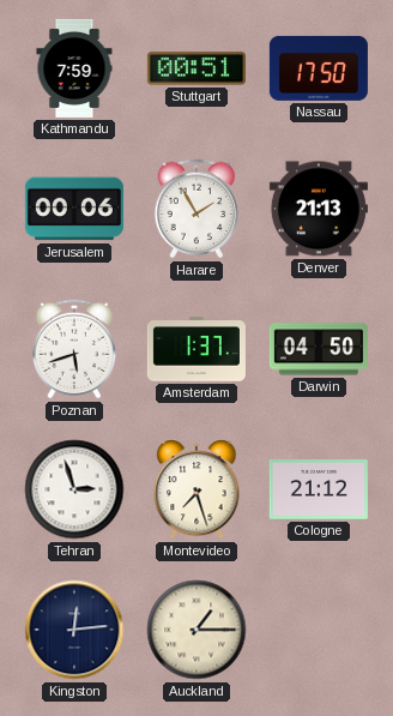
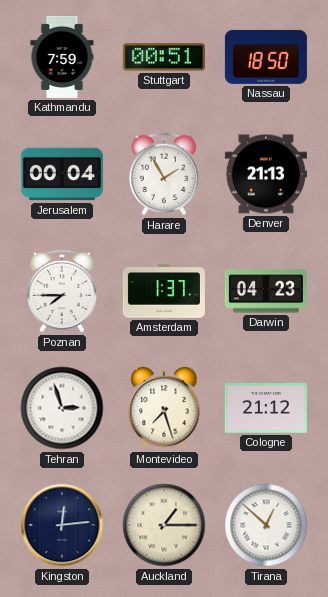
Nassau: 17:50 -> 18:50 (266, 57)
Jerusalem: 00:06 -> 00:04 (62, 174)
Poznan: 5:42 -> 7:45 (62, 291)
Darwin: 04:50 -> 04:23 (266, 291)
Tirana: none -> 12:52 (266, 525)
